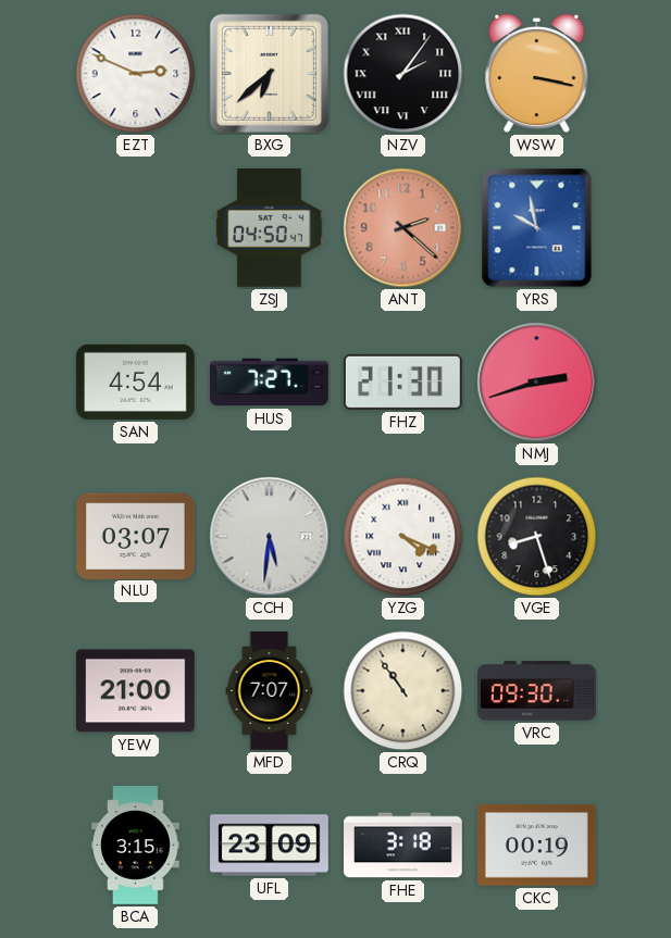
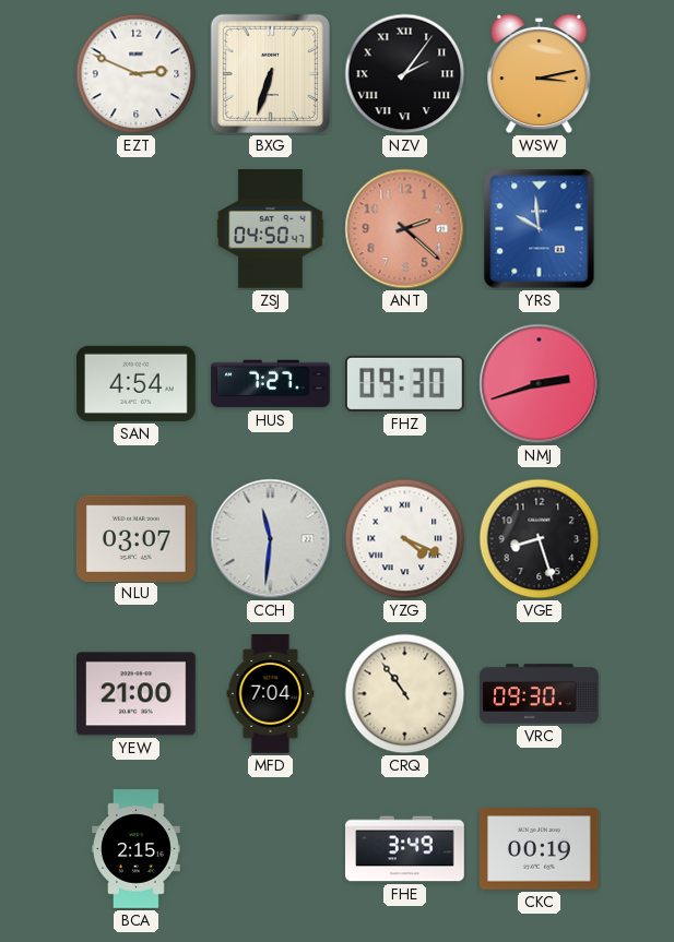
BXG: 6:38 -> 6:33 (270, 73)
WSW: 3:17 -> 3:13 (540, 74)
YRS: 9:58 -> 9:59 (540, 229)
FHZ: 21:30 -> 09:30 (405, 383)
CCH: 5:31 -> 11:31 (271, 539)
MFD: 7:07 -> 7:04 (271, 694)
BCA: 3:15 -> 2:15 (137, 849)
UFL: 23:09 -> none (270, 846)
FHE: 3:18 -> 3:49 (405, 849)
